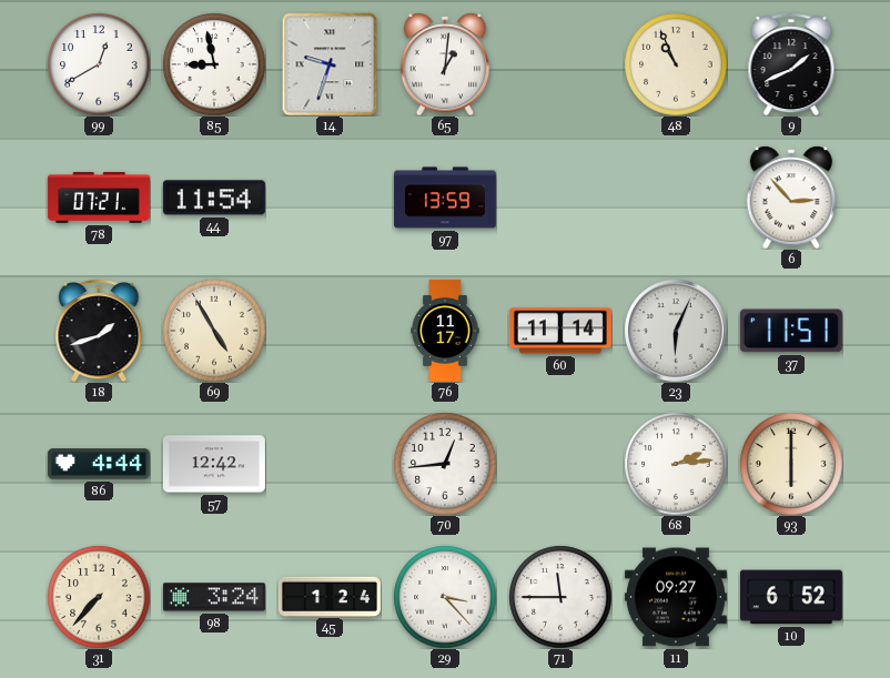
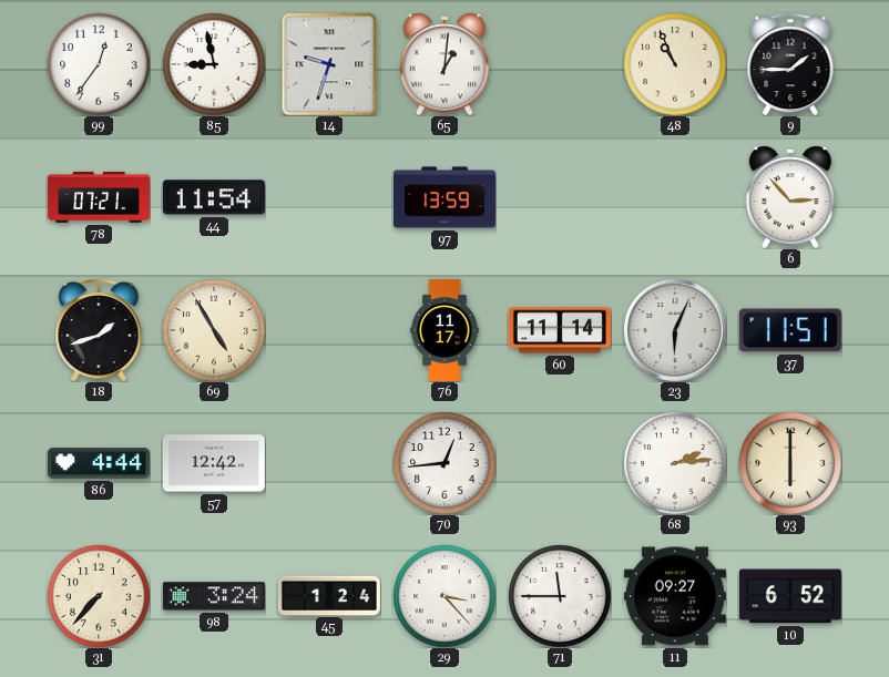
99: 12:40 -> 12:36 (99, 64)
9: 1:41 -> 1:45 (790, 64)
